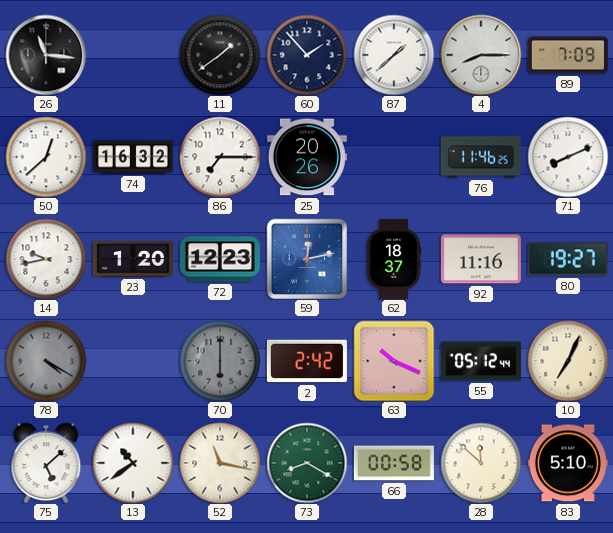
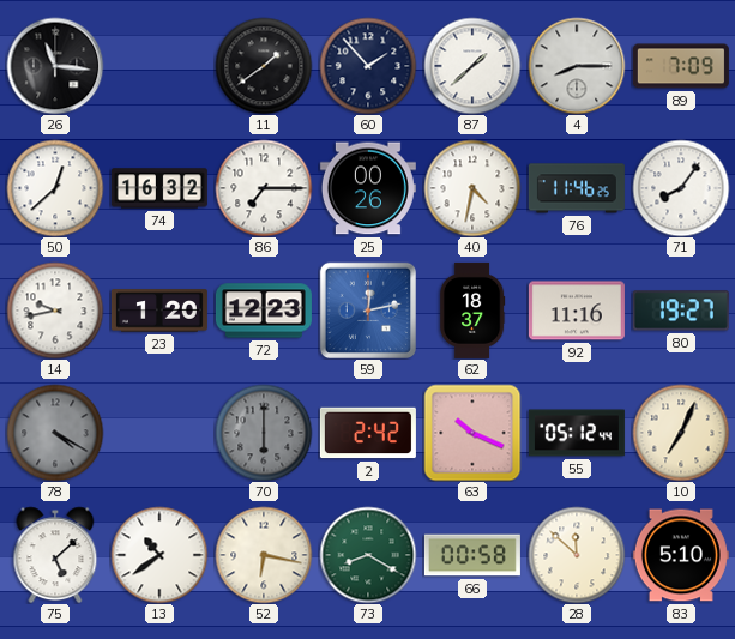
25: 20:26 -> 00:26 (368, 188)
40: none -> 4:32 (472, 188)
71: 8:11 -> 8:06 (681, 188)
52: 11:17 -> 6:17 (264, 555)
